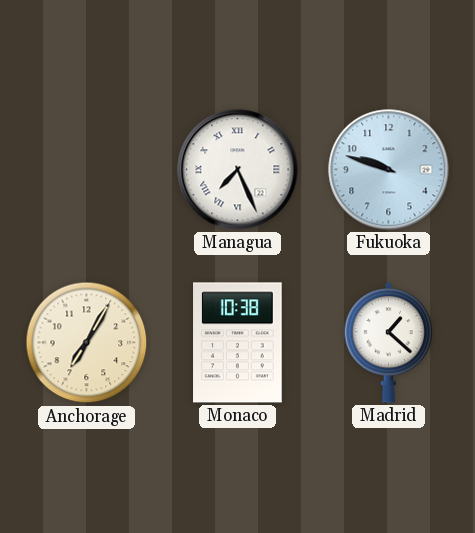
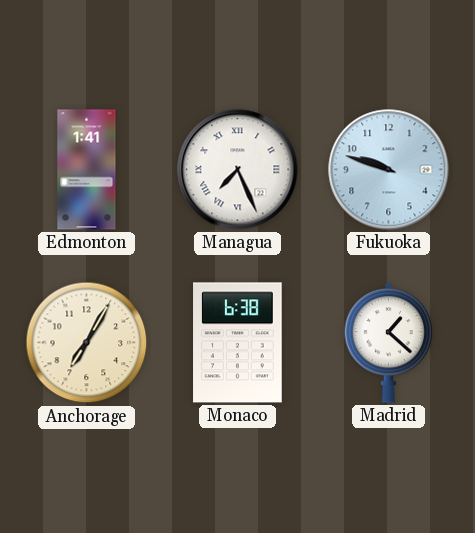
Edmonton: none -> 1:41 (87, 170)
Monaco: 10:38 -> 6:38 (238, 343)
